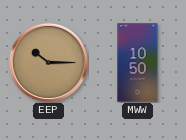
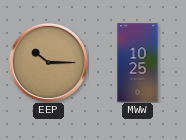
MWW: 10:50 -> 10:25 (138, 63)
